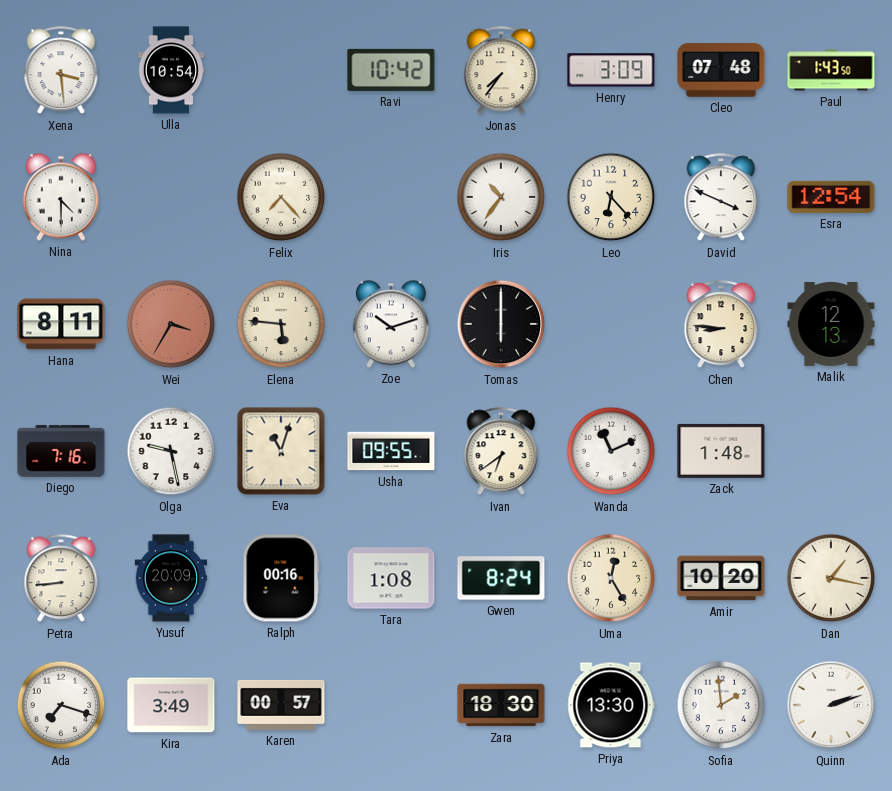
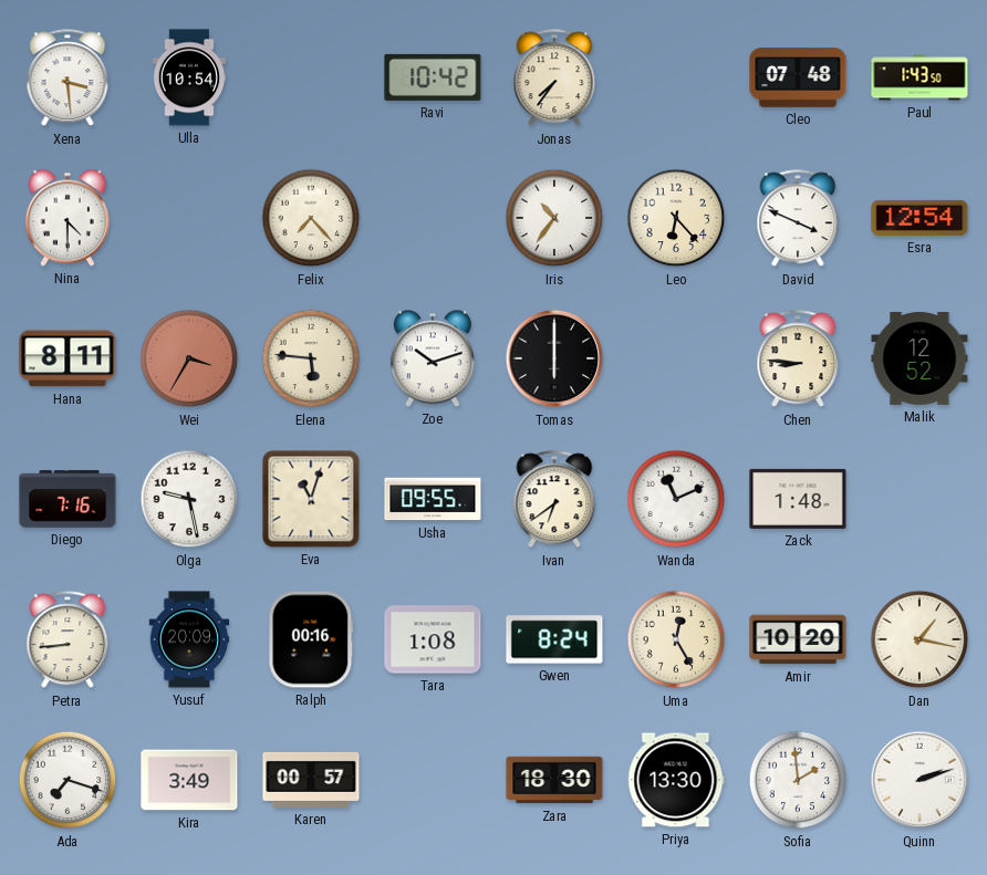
Henry: 3:09 -> none (611, 70)
Malik: 12:13 -> 12:52 (920, 358)
